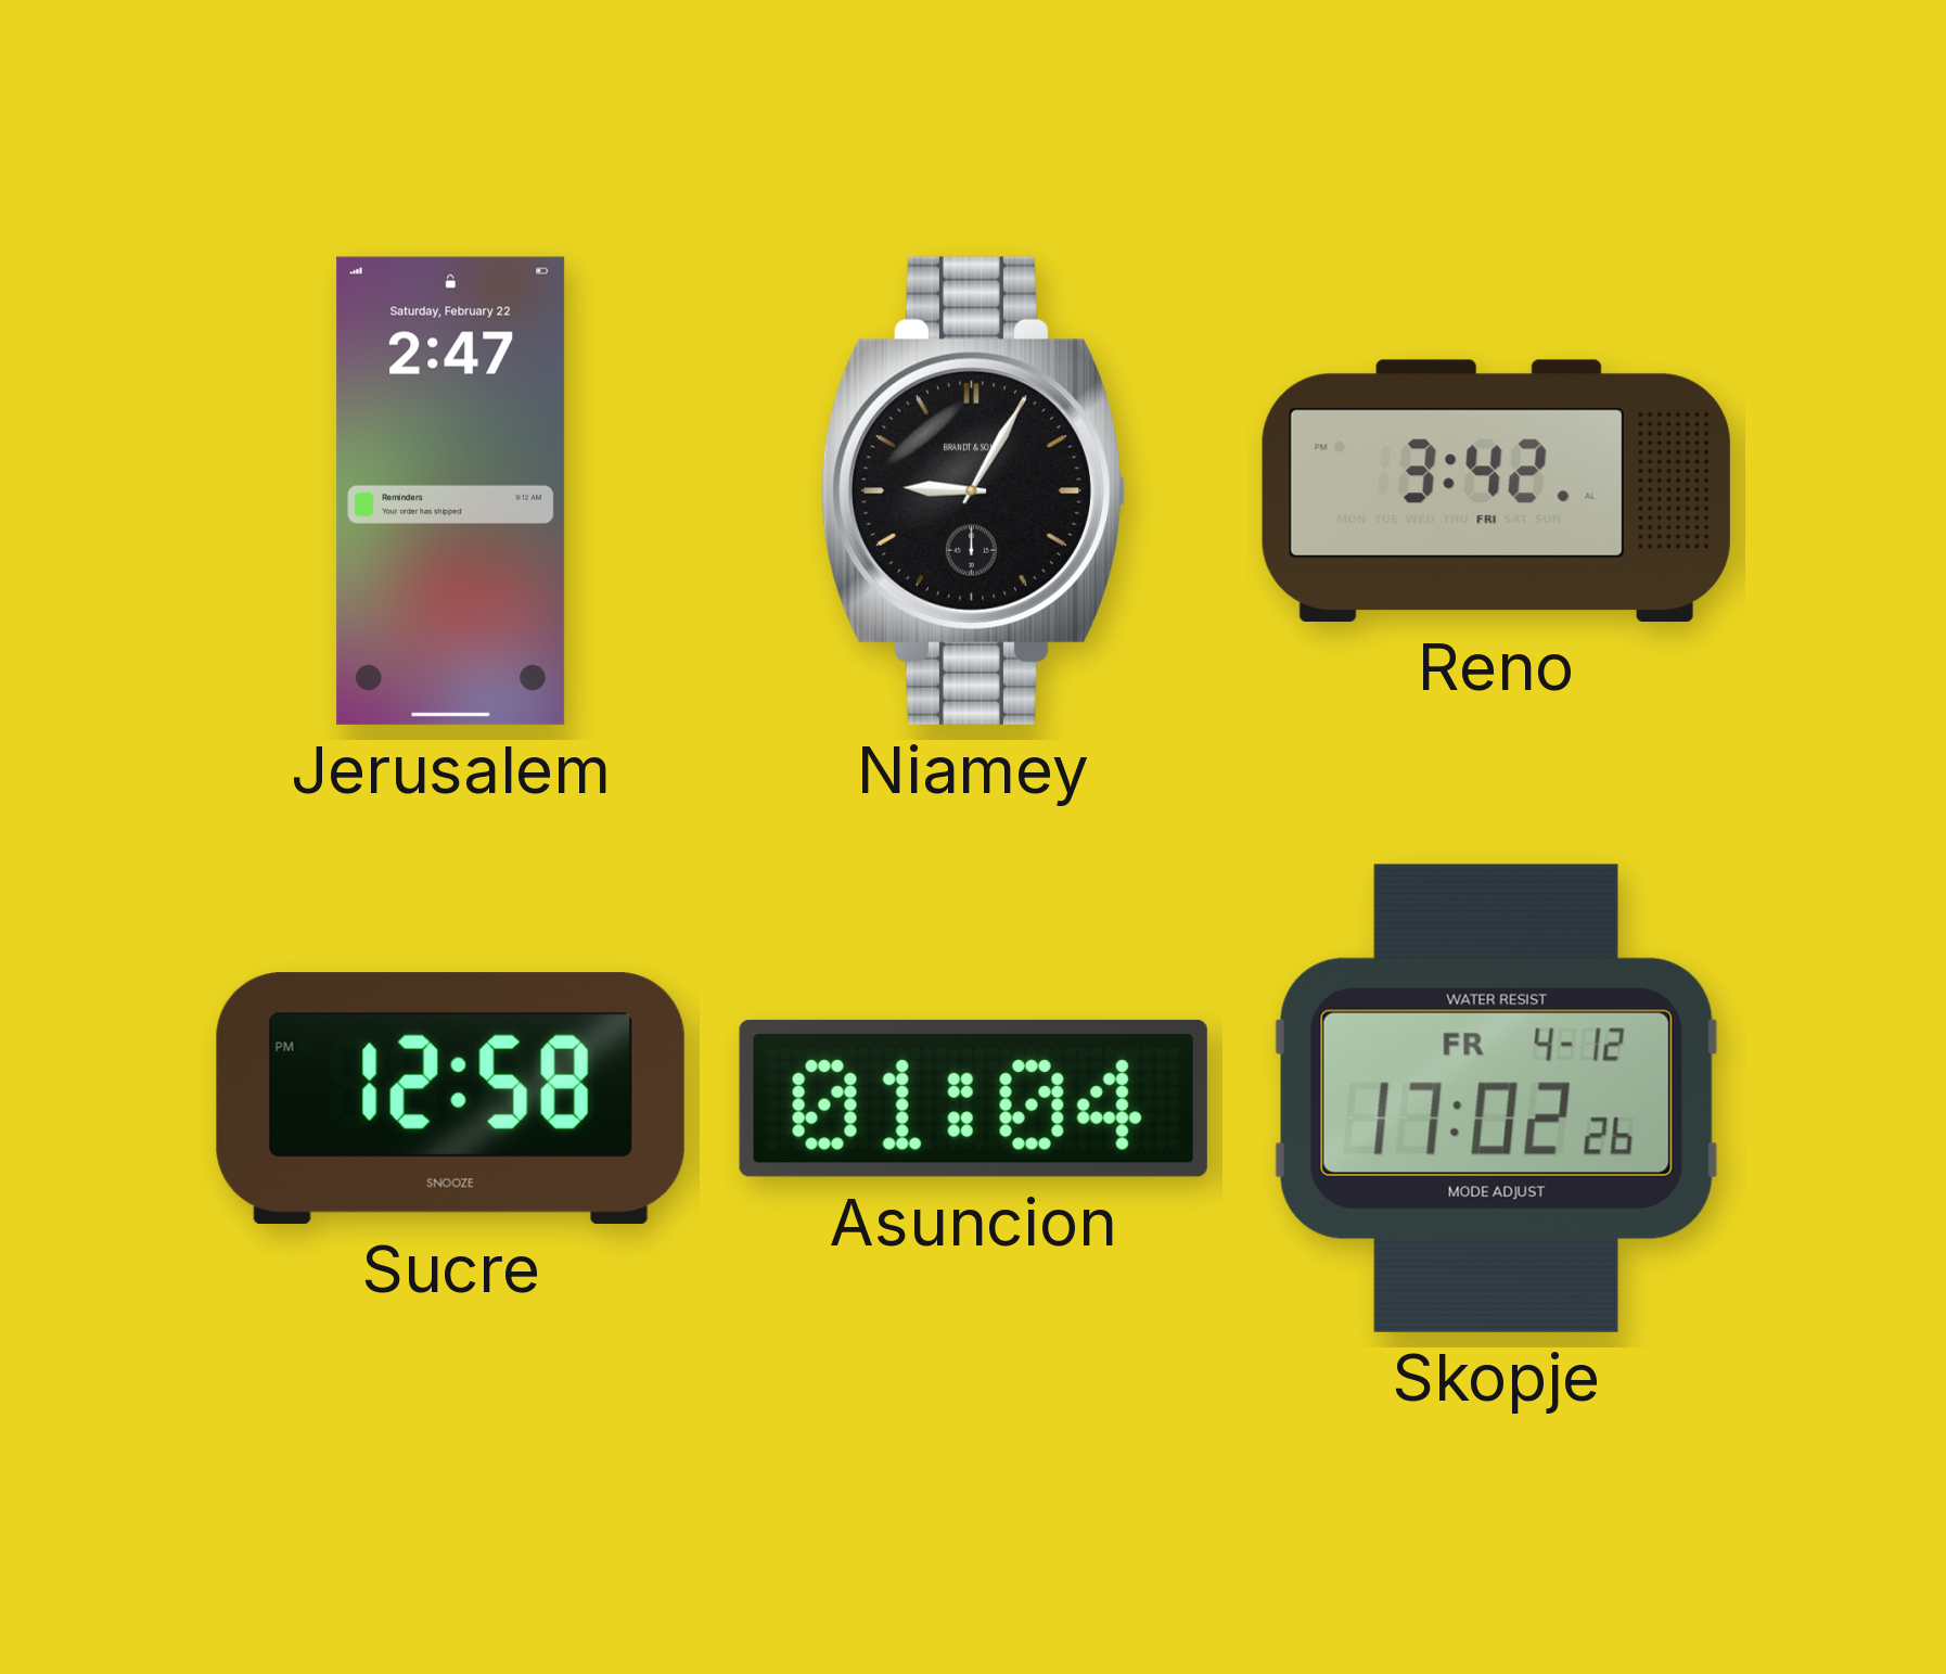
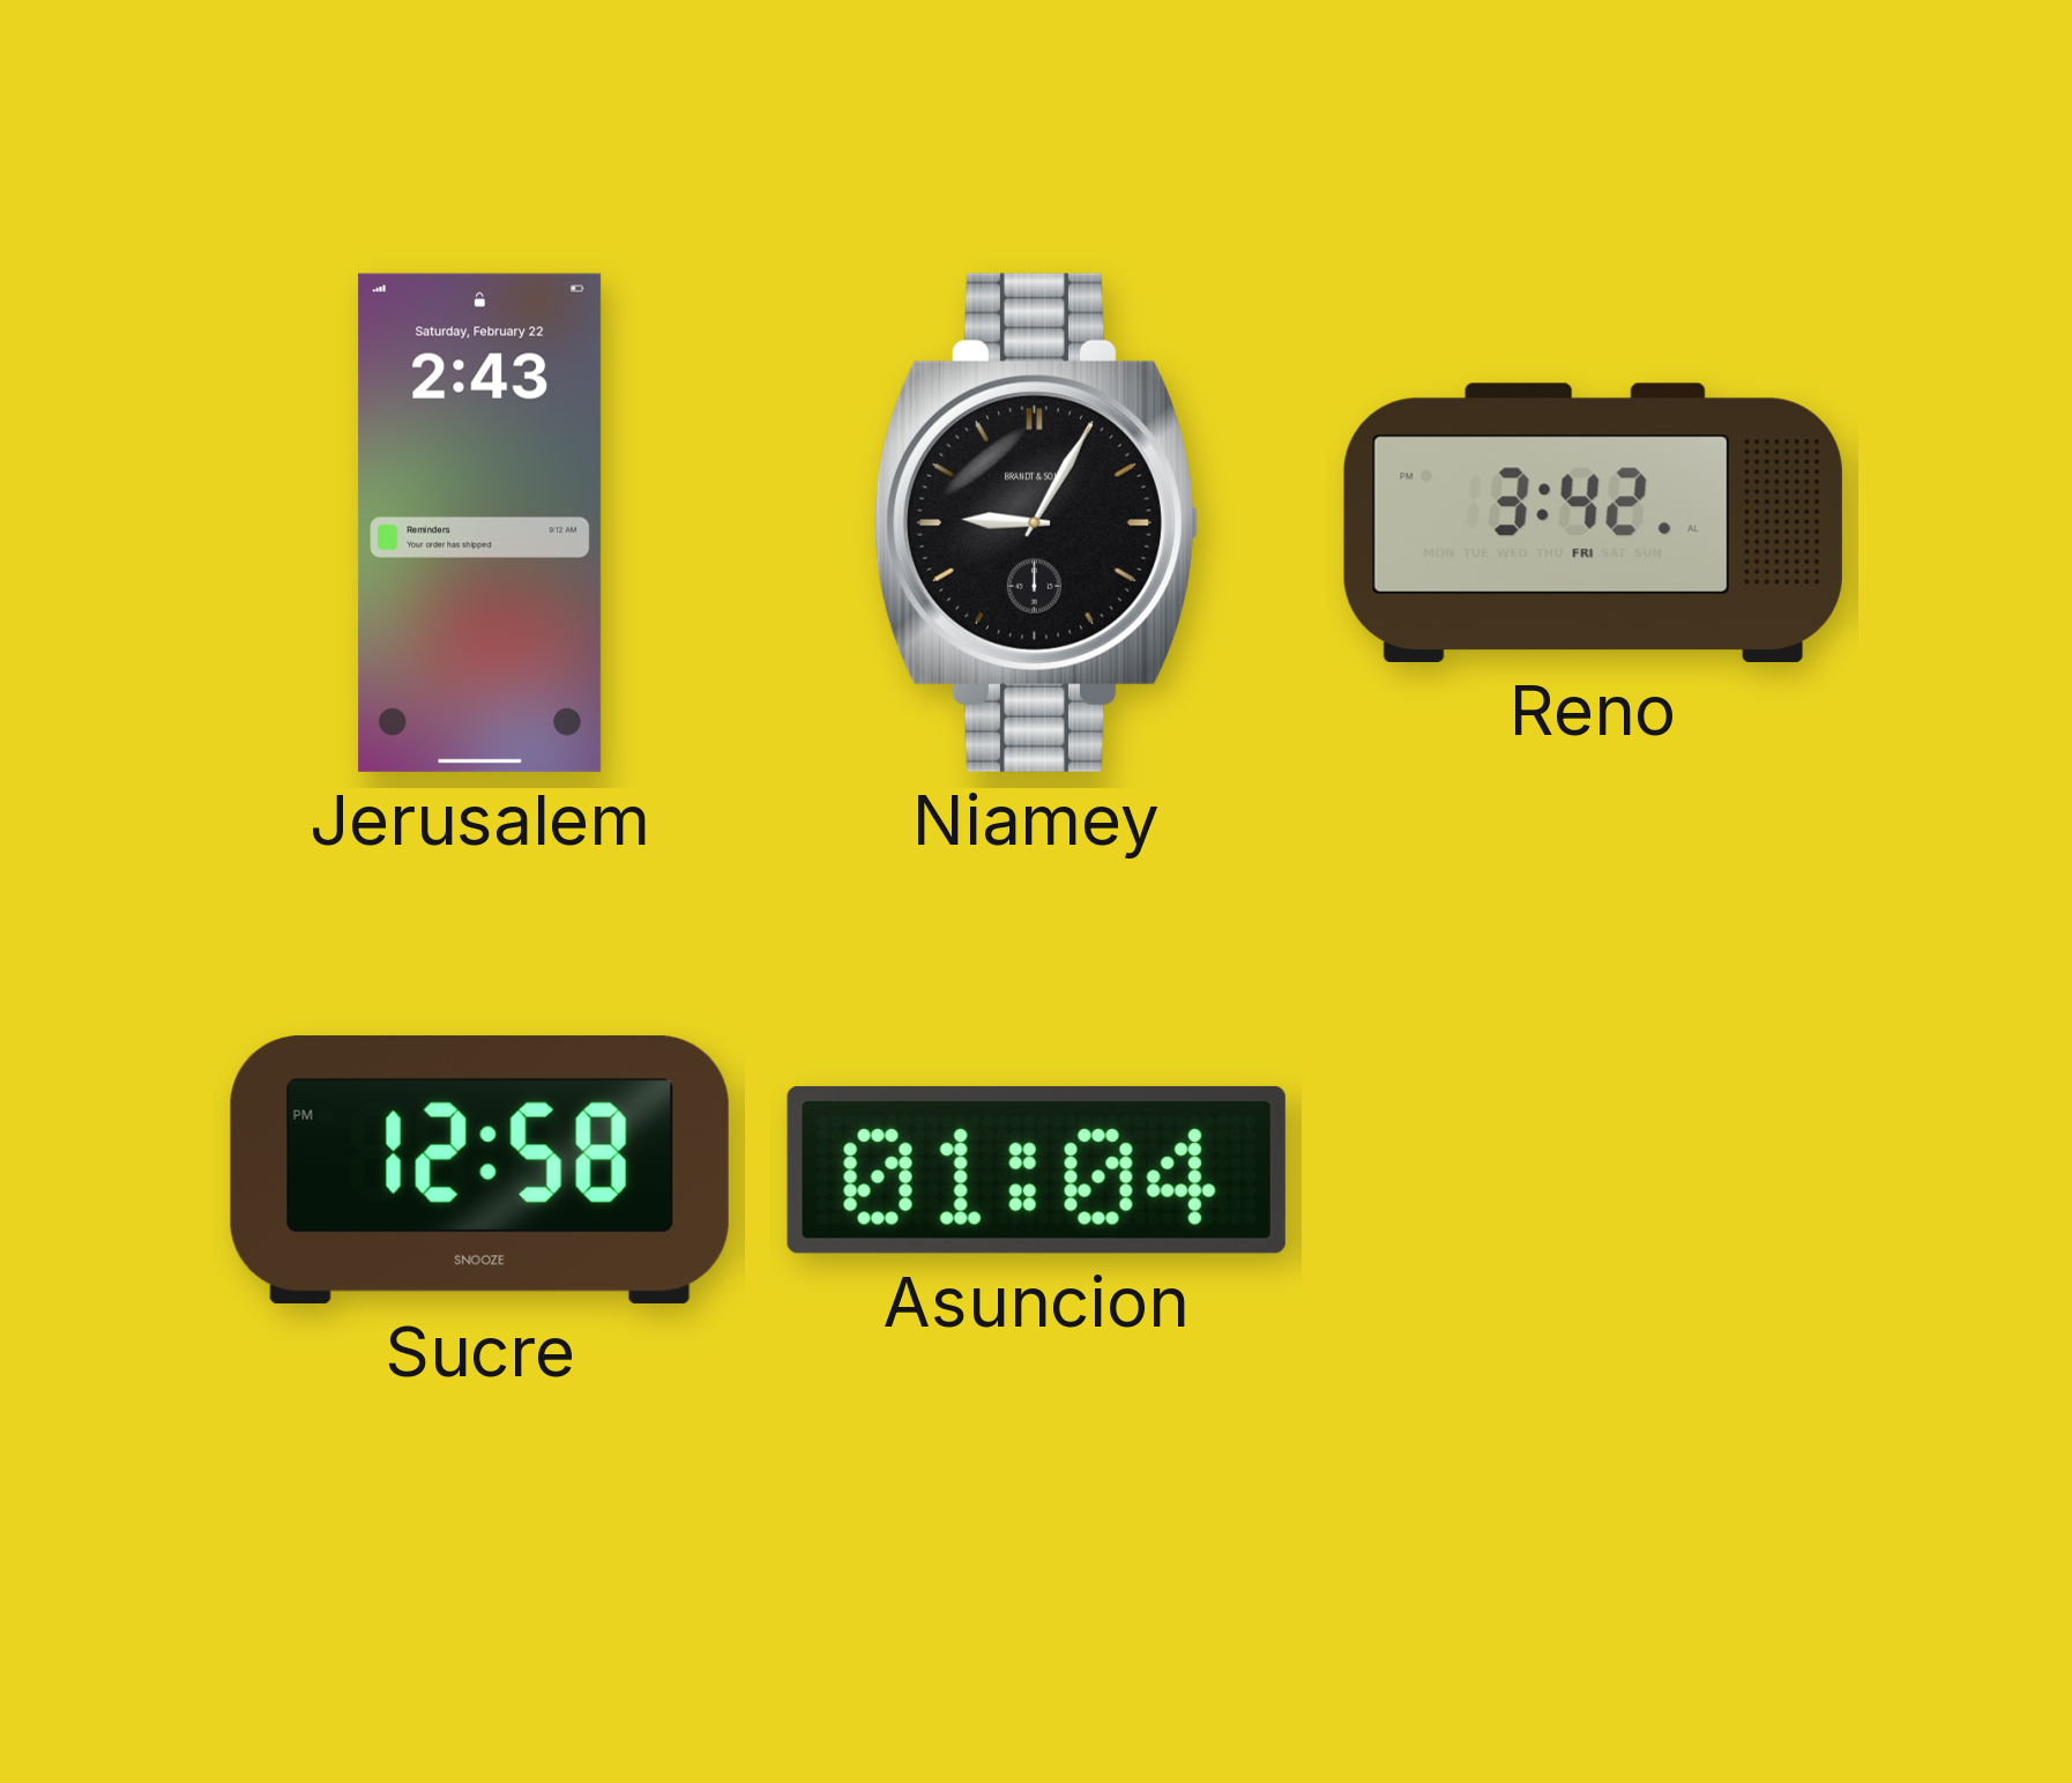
Jerusalem: 2:47 -> 2:43 (480, 522)
Skopje: 17:02 -> none (1496, 1098)
